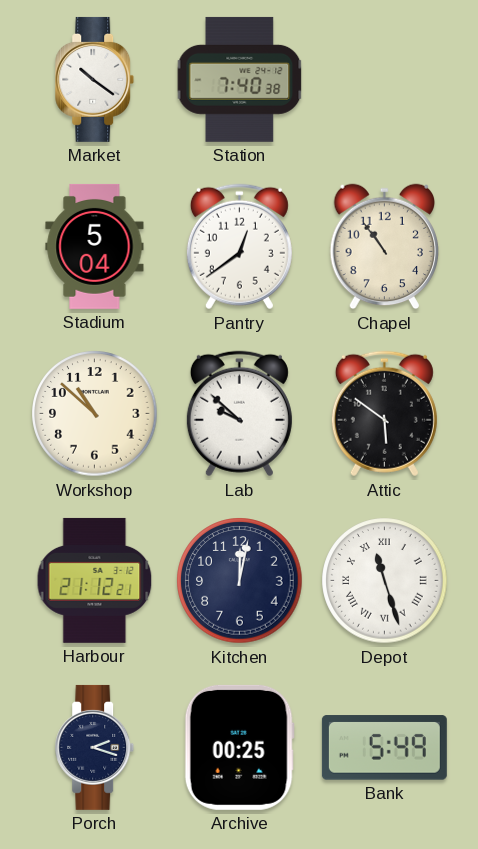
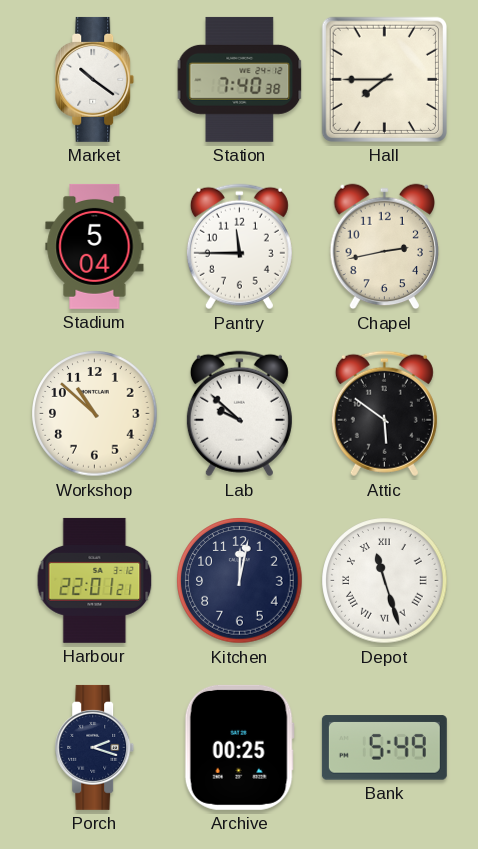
Hall: none -> 7:45 (384, 79)
Pantry: 12:39 -> 11:45 (239, 247)
Chapel: 10:54 -> 2:43 (384, 247)
Harbour: 21:12 -> 22:01 (95, 580)
